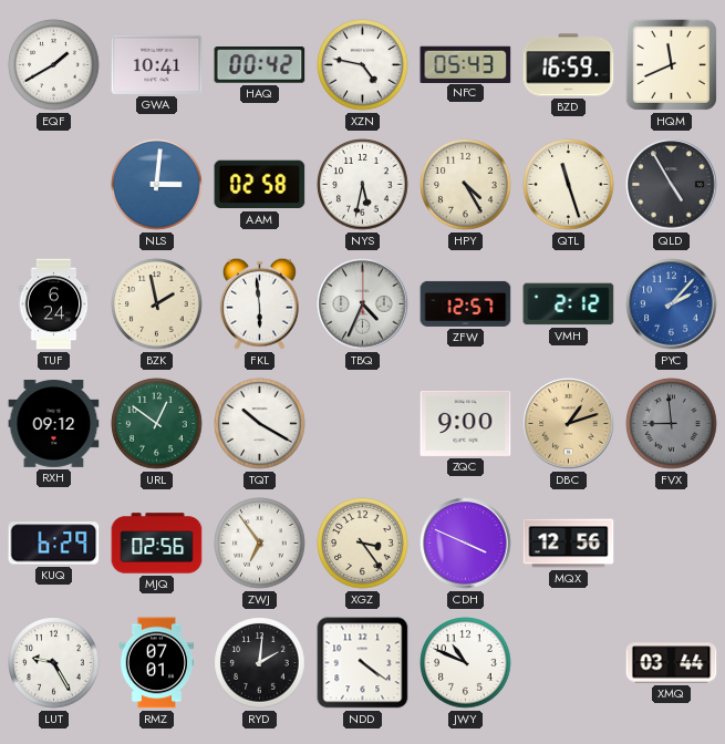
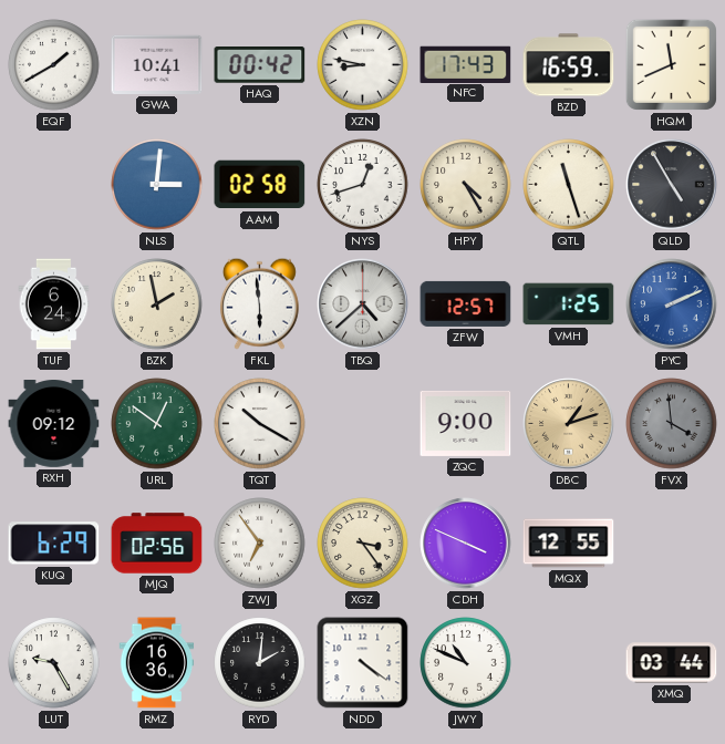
XZN: 4:47 -> 8:47 (363, 65)
NFC: 05:43 -> 17:43 (466, 64)
NYS: 5:32 -> 12:42 (363, 185)
TBQ: 4:34 -> 4:38 (363, 304)
VMH: 2:12 -> 1:25 (569, 304)
PYC: 2:07 -> 2:11 (672, 304)
FVX: 8:59 -> 3:59 (672, 424)
MQX: 12:56 -> 12:55 (569, 544)
RMZ: 07:01 -> 16:36 (157, 663)
